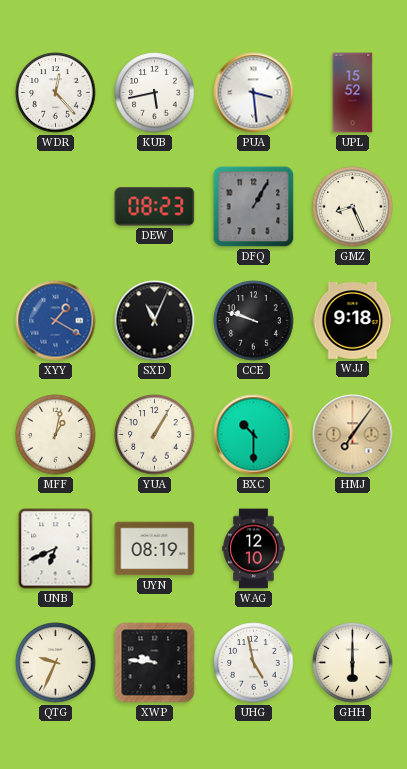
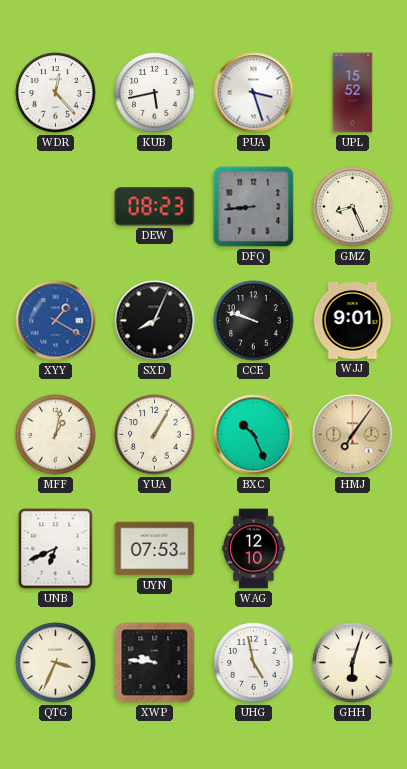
PUA: 3:29 -> 3:27 (254, 93)
DFQ: 1:05 -> 8:44 (254, 207)
SXD: 11:04 -> 8:04 (155, 321)
WJJ: 9:18 -> 9:01 (353, 321)
BXC: 10:30 -> 10:26 (254, 435)
UYN: 08:19 -> 07:53 (155, 549)
QTG: 9:34 -> 3:34 (56, 663)
GHH: 6:00 -> 6:03 (353, 663)
